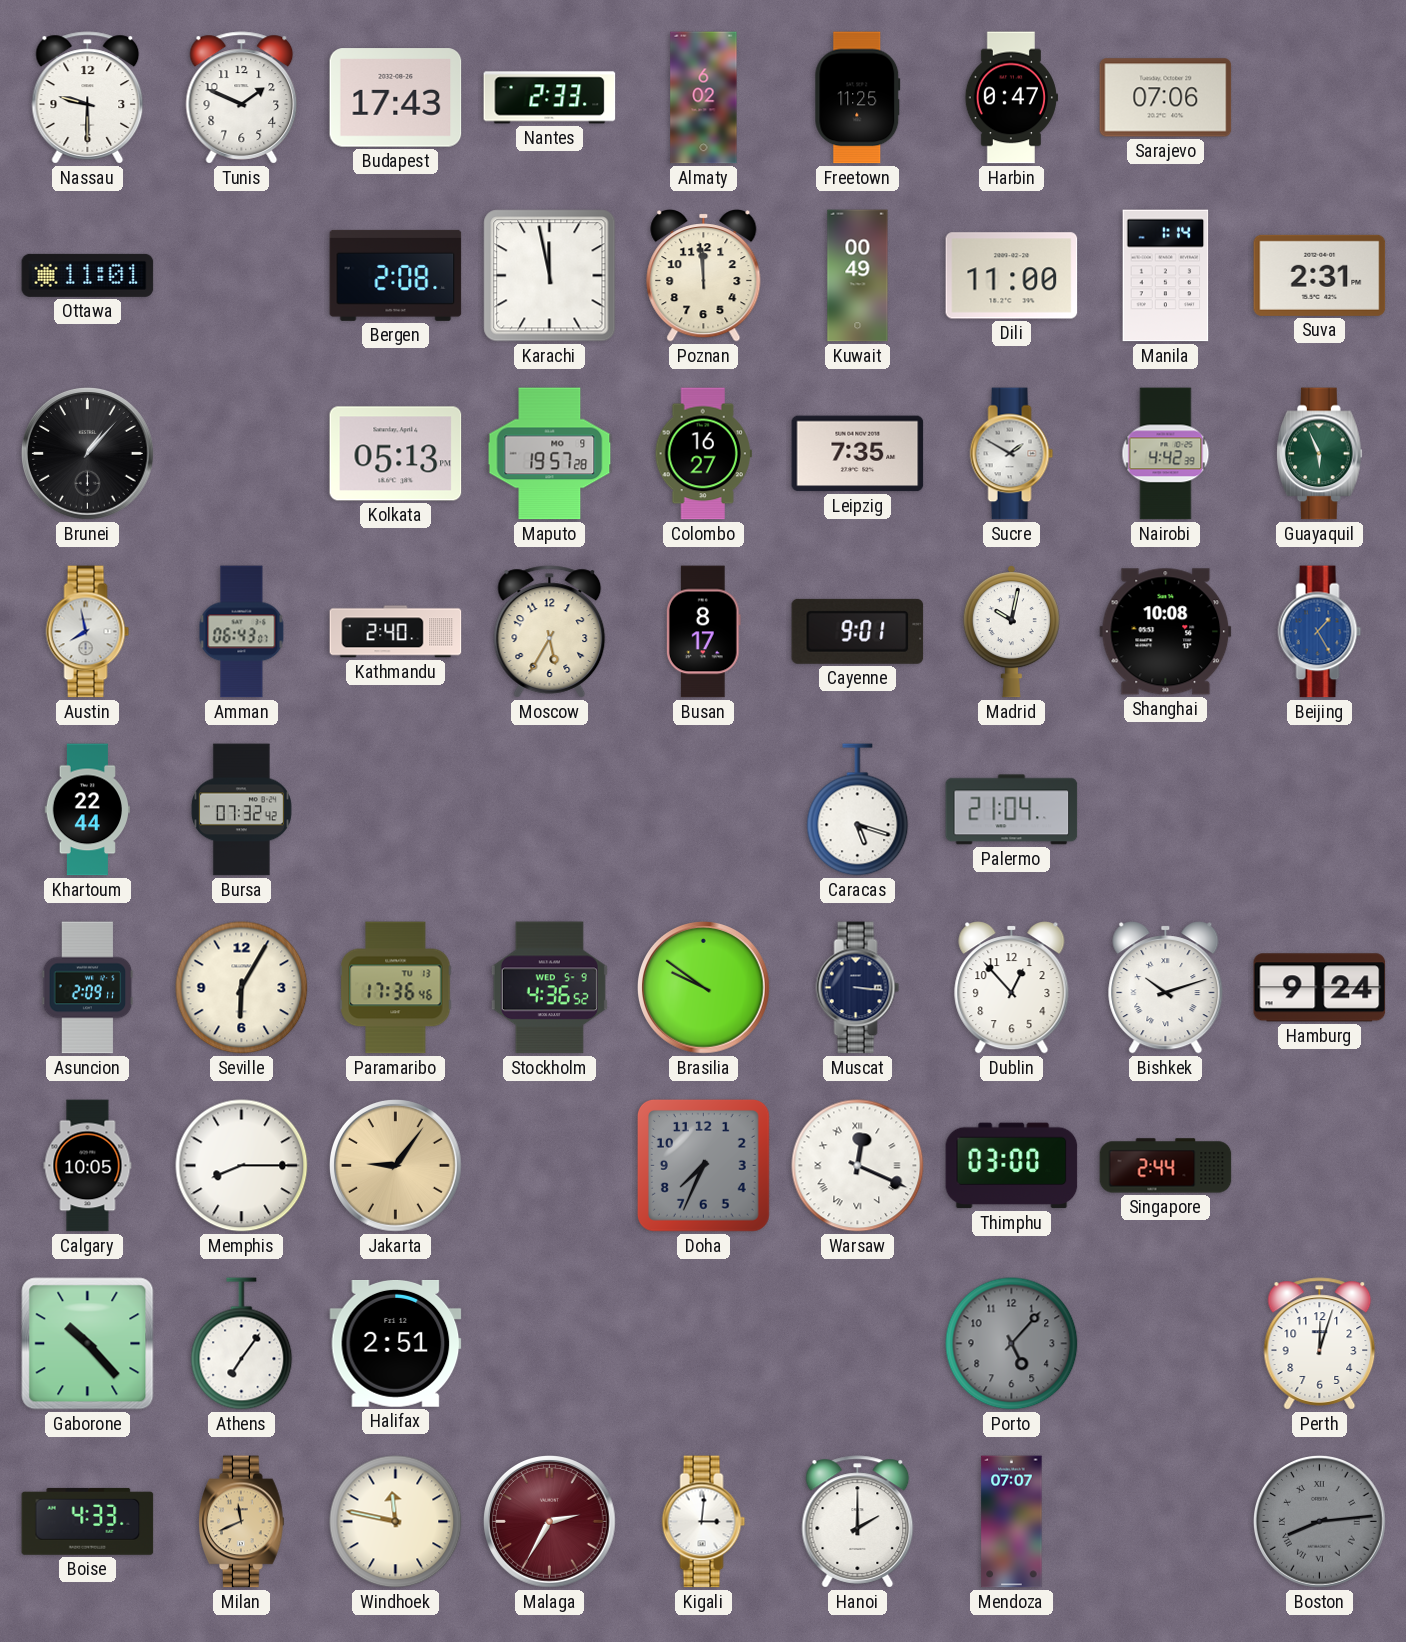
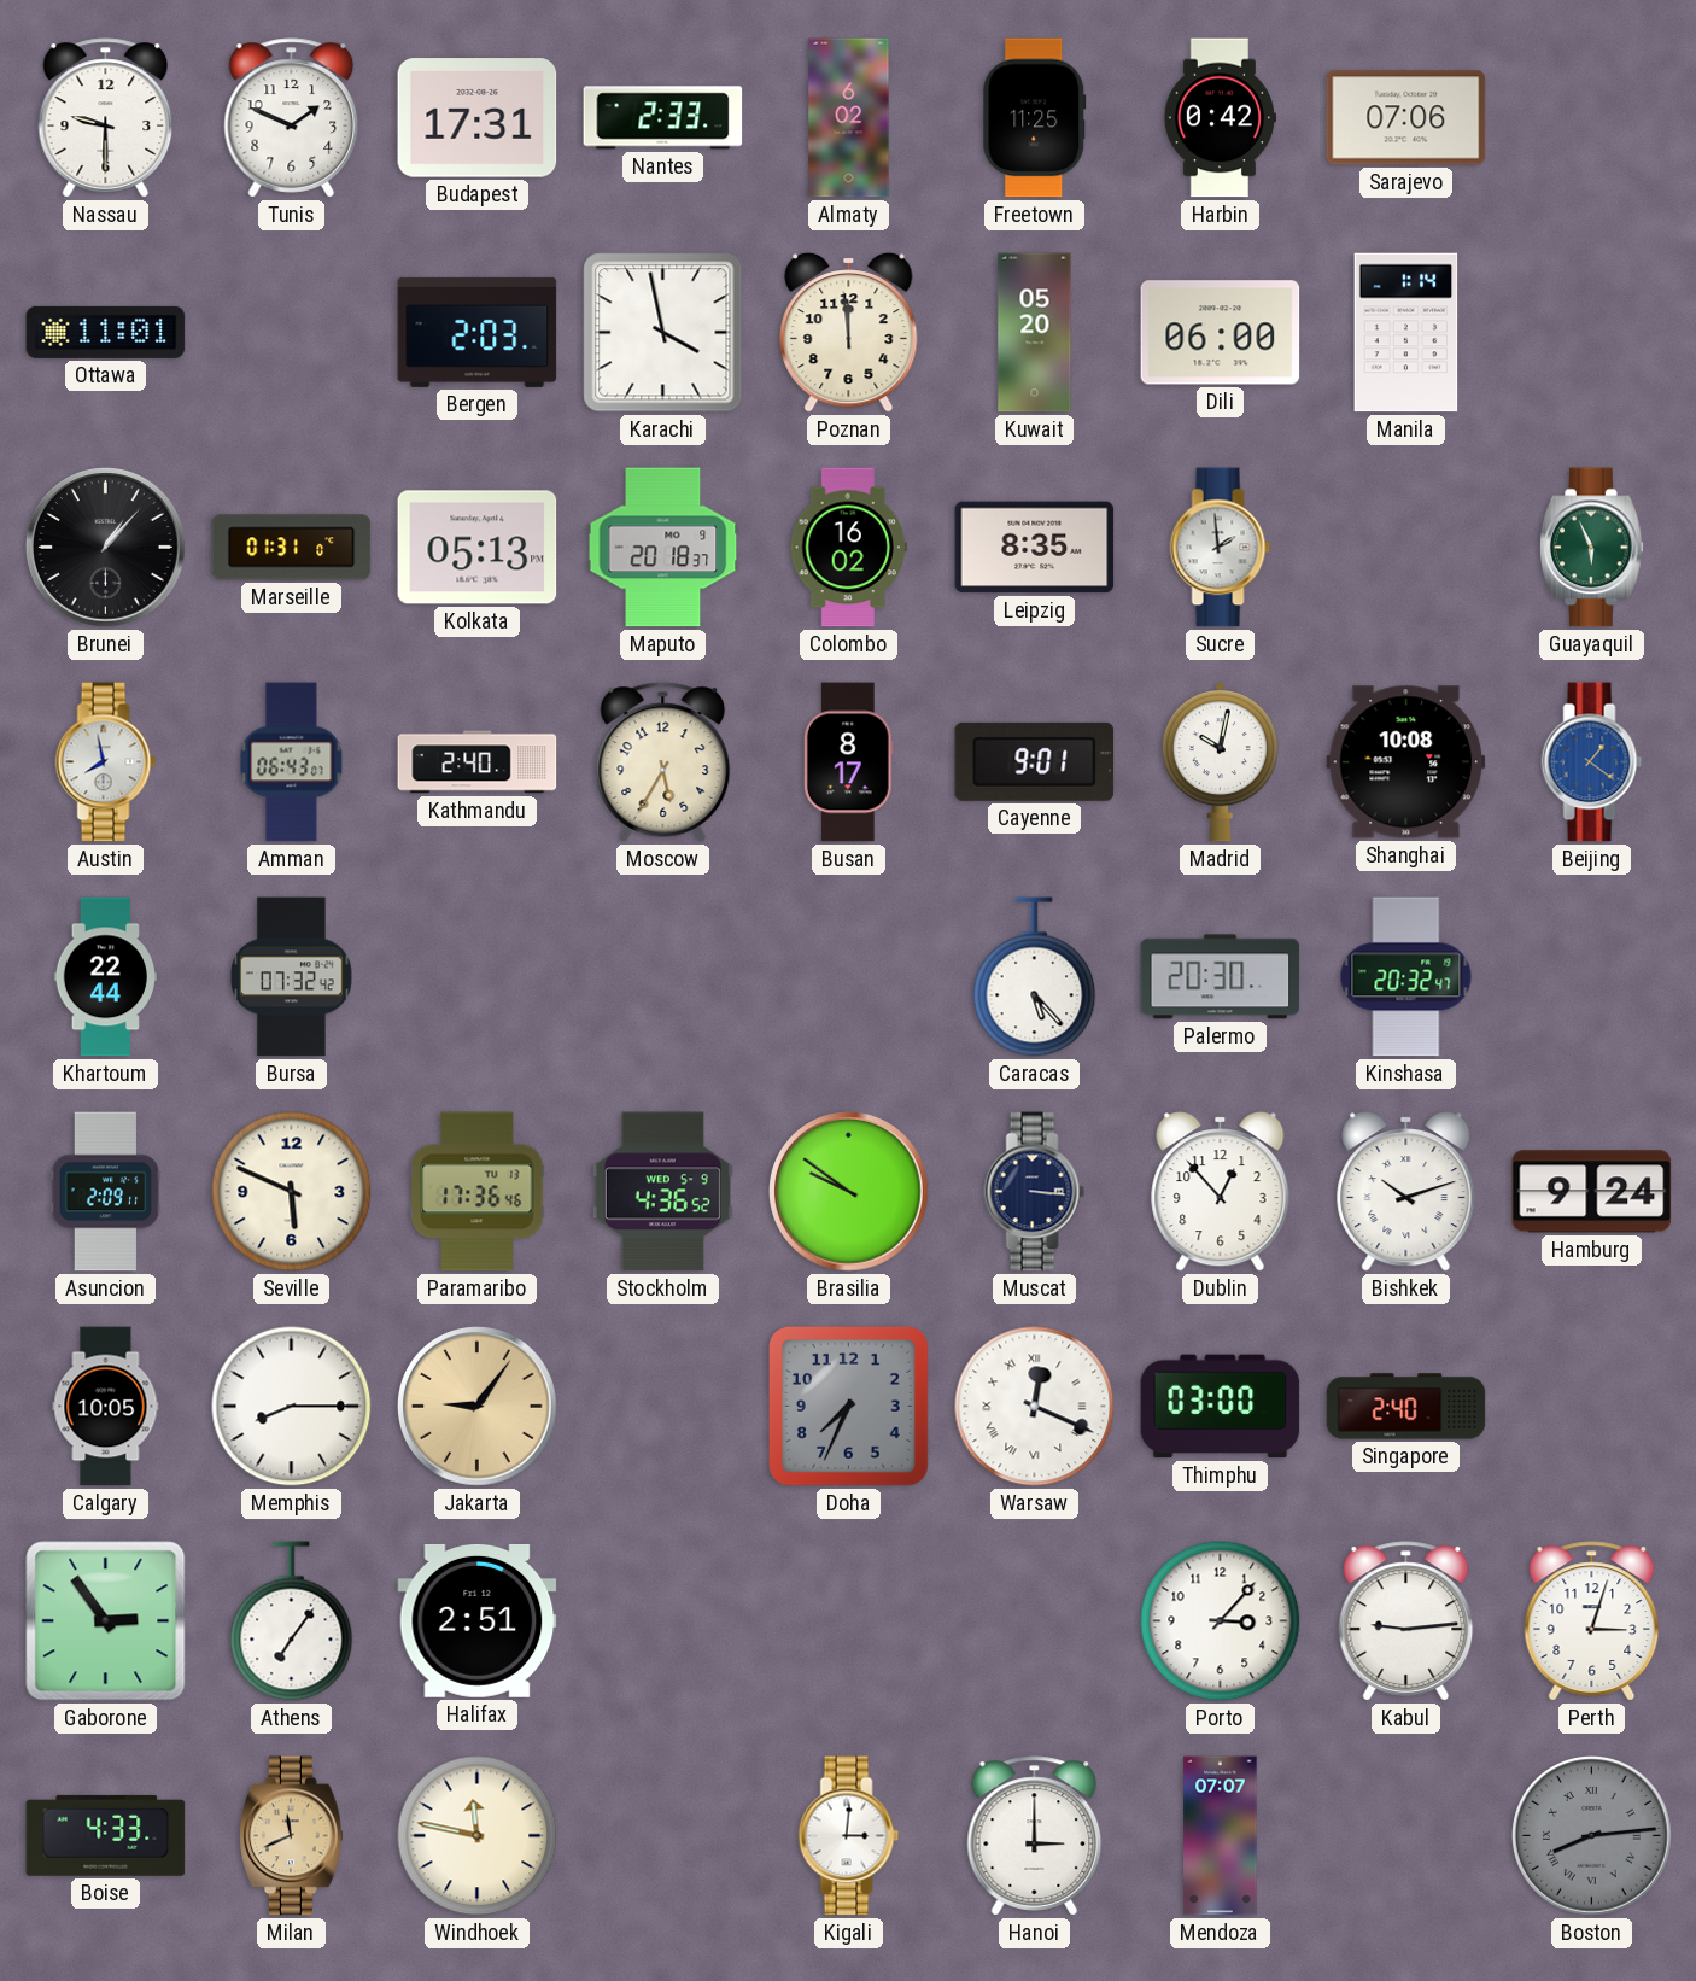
Budapest: 17:43 -> 17:31 (478, 118)
Harbin: 0:47 -> 0:42 (1220, 118)
Bergen: 2:08 -> 2:03 (478, 332)
Karachi: 11:58 -> 3:58 (663, 333)
Kuwait: 00:49 -> 05:20 (1035, 333)
Dili: 11:00 -> 06:00 (1221, 333)
Suva: 2:31 -> none (1320, 275)
Marseille: none -> 01:31 (292, 548)
Maputo: 19:57 -> 20:18 (663, 548)
Colombo: 16:27 -> 16:02 (848, 548)
Leipzig: 7:35 -> 8:35 (1035, 548)
Sucre: 1:50 -> 1:59 (1221, 548)
Nairobi: 4:42 -> none (1166, 454)
Beijing: 1:25 -> 1:21 (1592, 762)
Caracas: 5:18 -> 5:23 (1035, 977)
Palermo: 21:04 -> 20:30 (1221, 977)
Kinshasa: none -> 20:32 (1406, 977)
Seville: 6:05 -> 5:49 (292, 1192)
Singapore: 2:44 -> 2:40 (1406, 1407)
Gaborone: 10:23 -> 2:54 (106, 1621)
Porto: 5:07 -> 3:07 (1221, 1621)
Porto dial: grey -> white (1221, 1621)
Kabul: none -> 9:14 (1406, 1621)
Perth: 12:03 -> 3:03 (1592, 1621)
Malaga: 2:35 -> none (550, 1522)
Hanoi: 2:00 -> 3:00 (1035, 1836)
